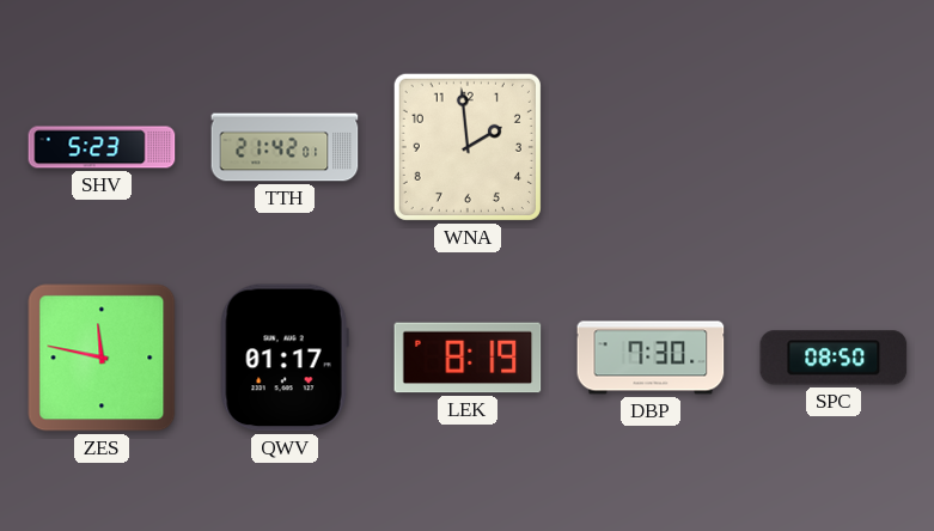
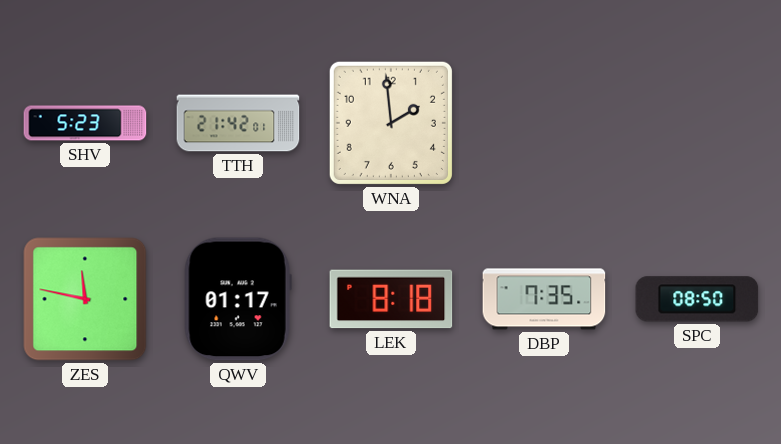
LEK: 8:19 -> 8:18 (391, 299)
DBP: 7:30 -> 7:35 (544, 299)
